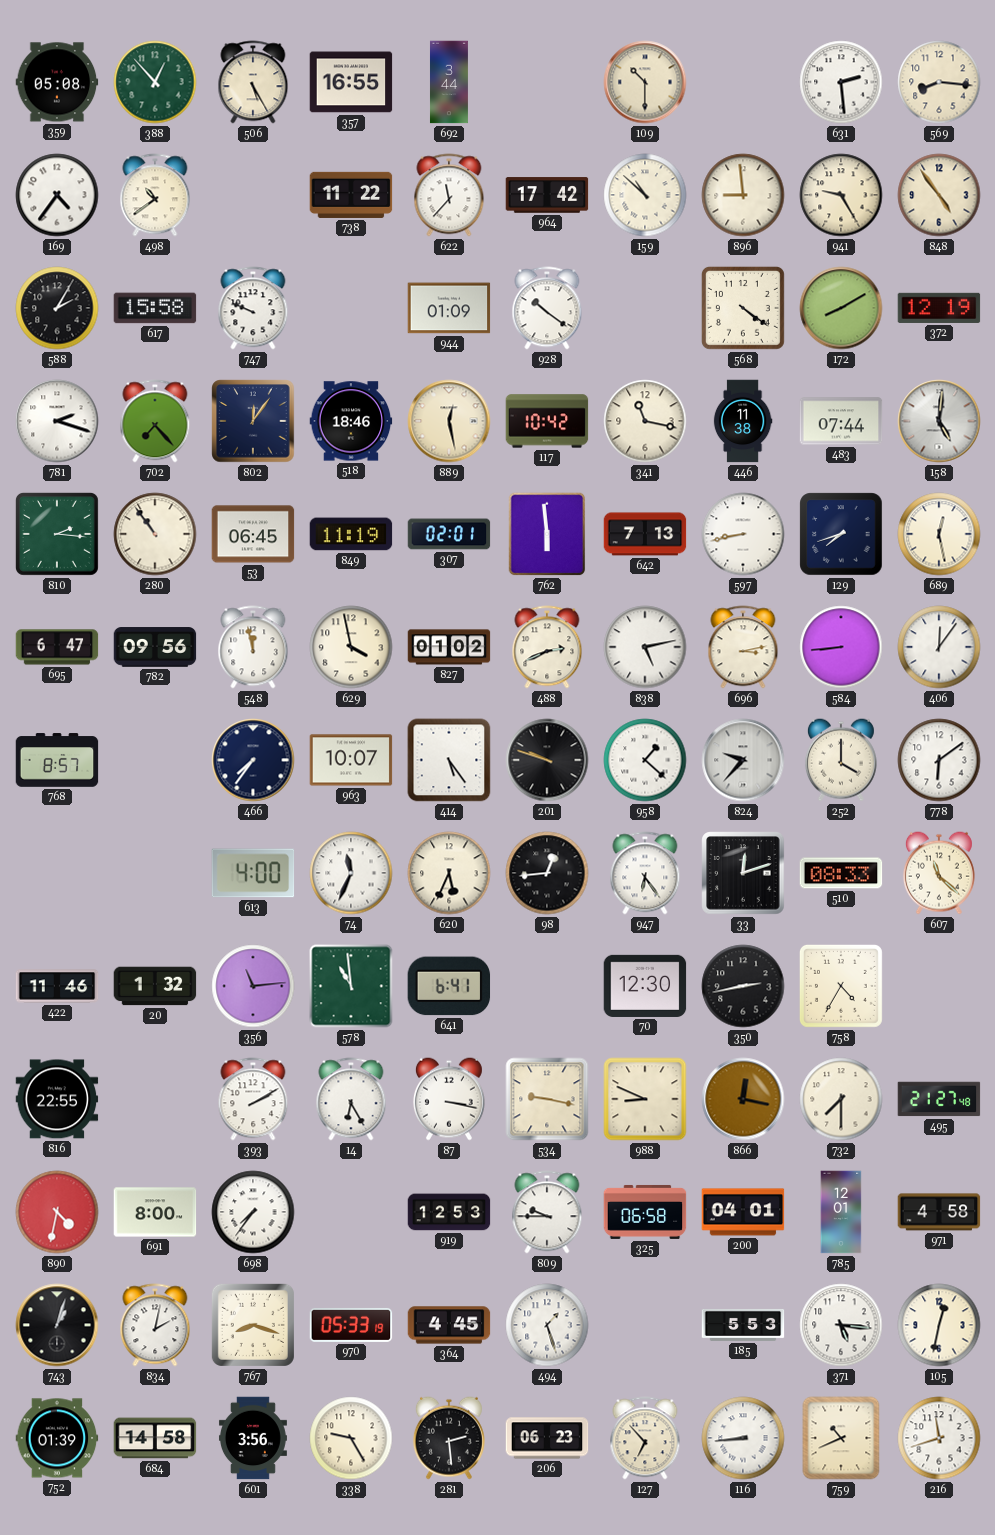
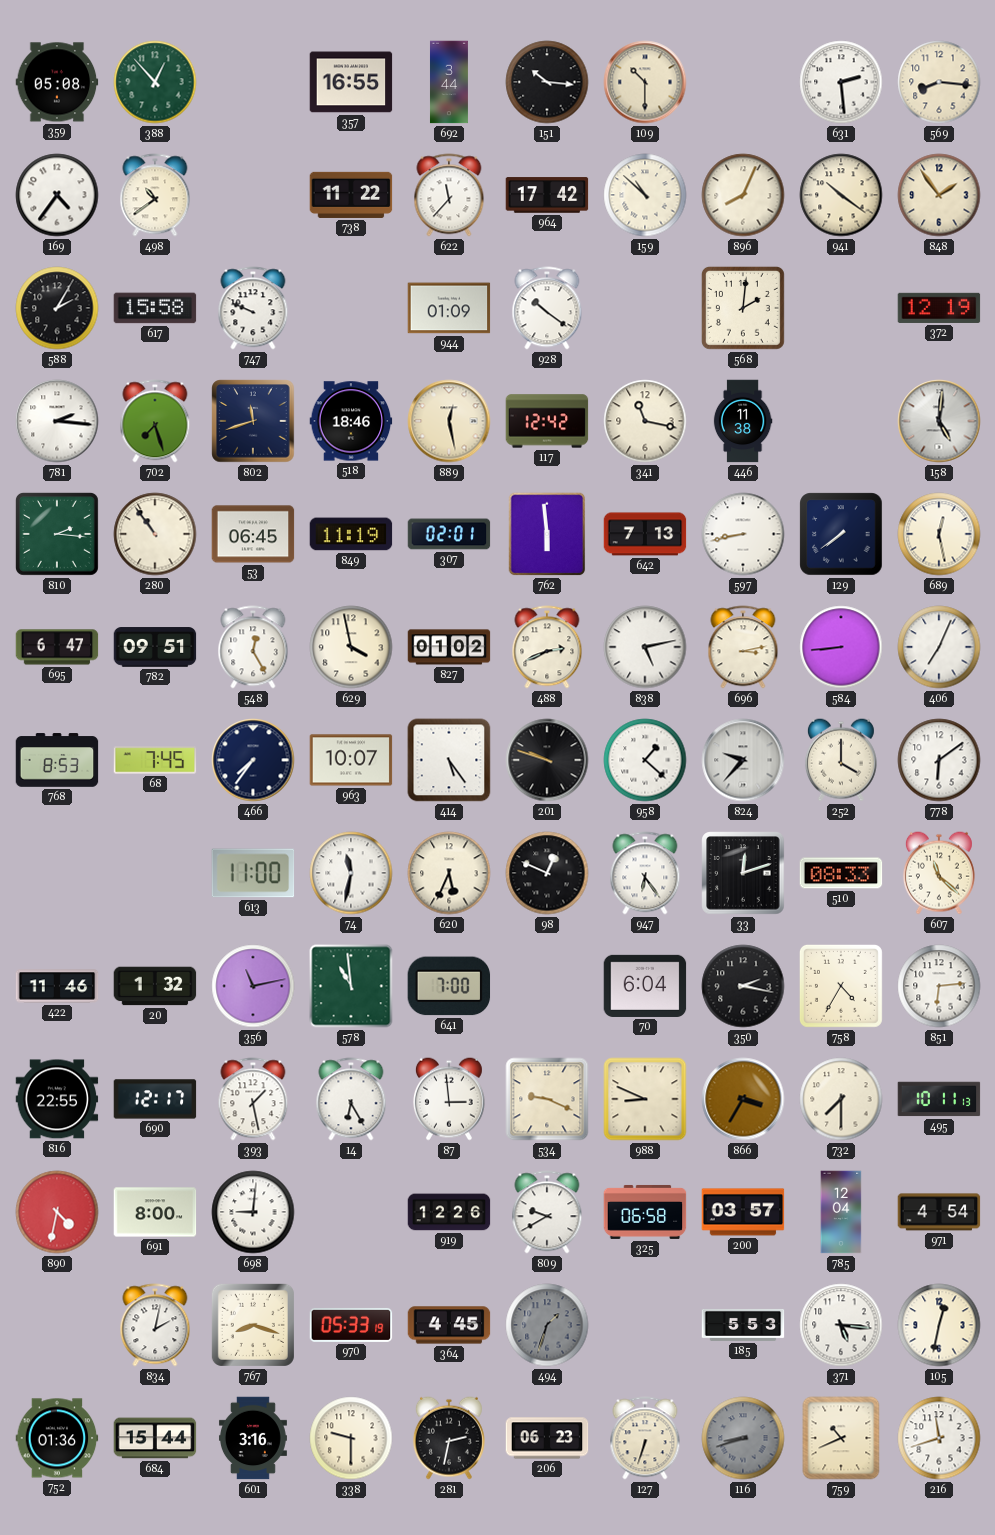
506: 5:25 -> none (253, 82)
151: none -> 10:16 (547, 82)
896: 8:59 -> 8:04 (743, 195)
941: 9:25 -> 10:21 (841, 195)
848: 4:54 -> 1:54 (939, 195)
568: 4:21 -> 2:01 (743, 308)
172: 8:10 -> none (841, 308)
781: 2:18 -> 2:16 (57, 421)
702: 7:23 -> 7:27 (155, 421)
802: 12:06 -> 11:42 (253, 421)
117: 10:42 -> 12:42 (547, 421)
483: 07:44 -> none (841, 421)
129: 7:42 -> 7:39 (841, 534)
782: 09:56 -> 09:51 (155, 647)
548: 11:58 -> 12:25 (253, 647)
406: 12:06 -> 7:04 (939, 647)
768: 8:57 -> 8:53 (57, 760)
68: none -> 7:45 (155, 760)
613: 4:00 -> 11:00 (253, 873)
74: 11:34 -> 11:32 (351, 873)
98: 12:44 -> 12:49 (547, 873)
356: 11:14 -> 11:13 (253, 986)
641: 6:41 -> 7:00 (449, 986)
70: 12:30 -> 6:04 (645, 986)
350: 2:43 -> 2:17 (743, 986)
851: none -> 6:14 (939, 986)
690: none -> 12:17 (155, 1099)
393: 2:10 -> 1:28 (253, 1099)
87: 3:17 -> 2:59 (449, 1099)
534: 9:17 -> 9:19 (547, 1099)
866: 12:17 -> 3:35 (743, 1099)
495: 21:27 -> 10:11 (939, 1099)
698: 7:36 -> 9:01 (253, 1212)
919: 12:53 -> 12:26 (449, 1212)
809: 9:45 -> 9:40 (547, 1212)
200: 04:01 -> 03:57 (743, 1212)
785: 12:01 -> 12:04 (841, 1212)
971: 4:58 -> 4:54 (939, 1212)
743: 1:03 -> none (57, 1325)
494: 1:27 -> 1:33 (547, 1325)
494 dial: white -> grey (547, 1325)
752: 01:39 -> 01:36 (57, 1438)
684: 14:58 -> 15:44 (155, 1438)
601: 3:56 -> 3:16 (253, 1438)
338: 9:25 -> 9:30 (351, 1438)
281: 2:29 -> 2:32 (449, 1438)
127: 6:53 -> 6:33 (645, 1438)
116: 8:44 -> 8:42 (743, 1438)
116 dial: white -> grey (743, 1438)
